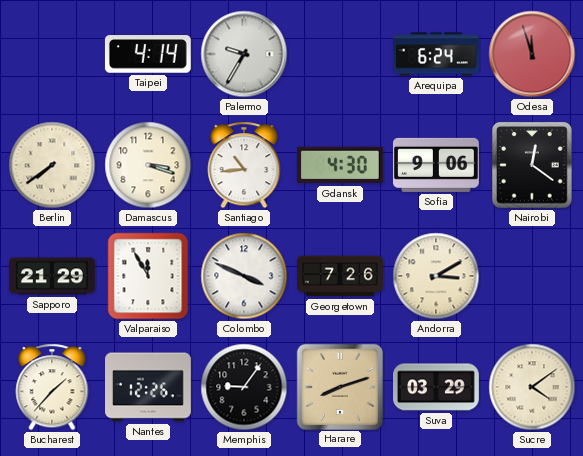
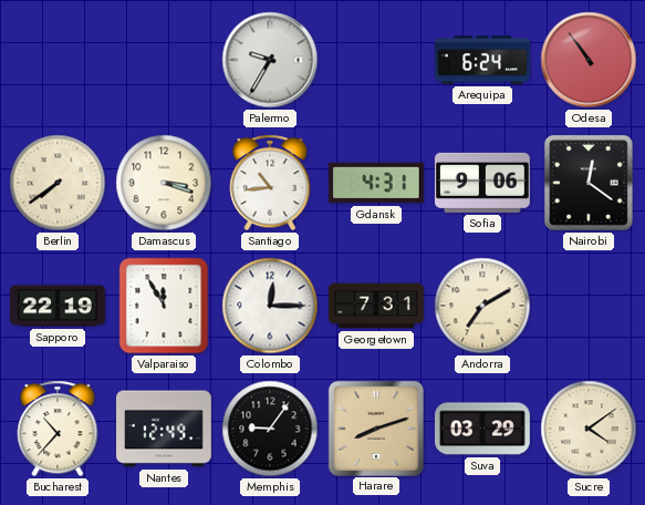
Taipei: 4:14 -> none (148, 54)
Odesa: 11:57 -> 10:54 (589, 60)
Gdansk: 4:30 -> 4:31 (376, 183)
Sapporo: 21:29 -> 22:19 (59, 306)
Colombo: 3:49 -> 12:15 (270, 306)
Georgetown: 7:26 -> 7:31 (377, 306)
Andorra: 3:10 -> 7:10 (482, 306)
Bucharest: 1:37 -> 10:37 (58, 429)
Nantes: 12:26 -> 12:49 (165, 429)
